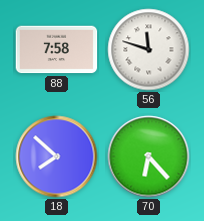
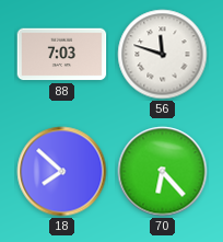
88: 7:58 -> 7:03 (62, 55)
